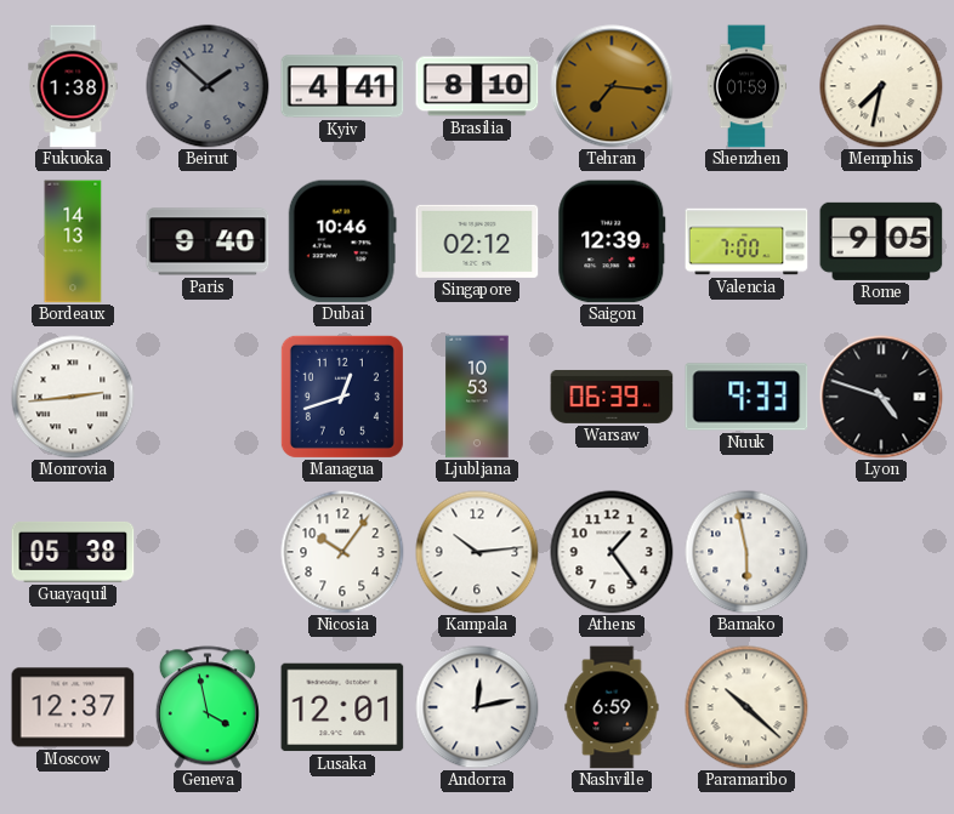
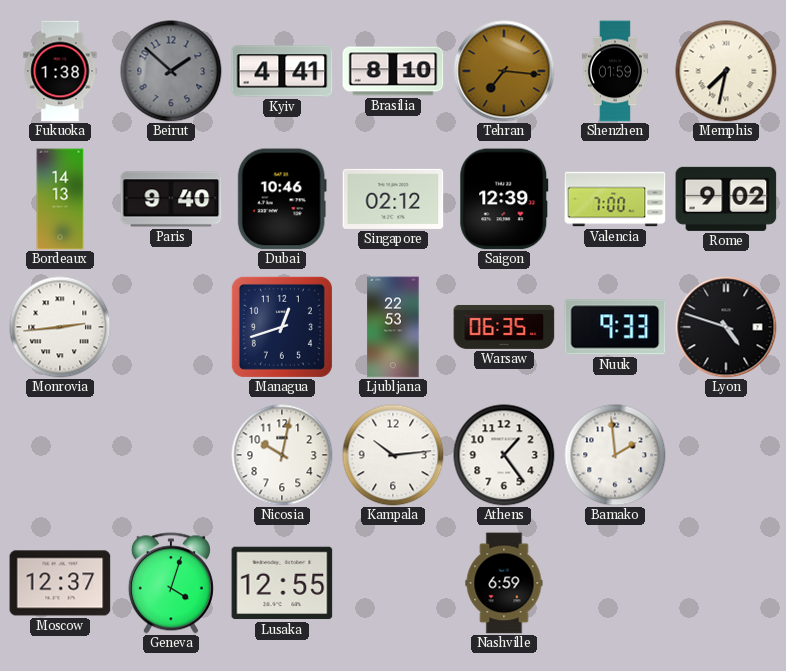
Rome: 9:05 -> 9:02 (726, 199)
Ljubljana: 10:53 -> 22:53 (393, 327)
Warsaw: 06:39 -> 06:35 (504, 327)
Guayaquil: 05:38 -> none (73, 552)
Nicosia: 10:06 -> 10:02 (282, 455)
Bamako: 5:58 -> 1:59 (615, 455)
Geneva: 3:58 -> 4:03 (171, 583)
Lusaka: 12:01 -> 12:55 (282, 583)
Andorra: 12:13 -> none (477, 707)
Paramaribo: 10:22 -> none (746, 707)
